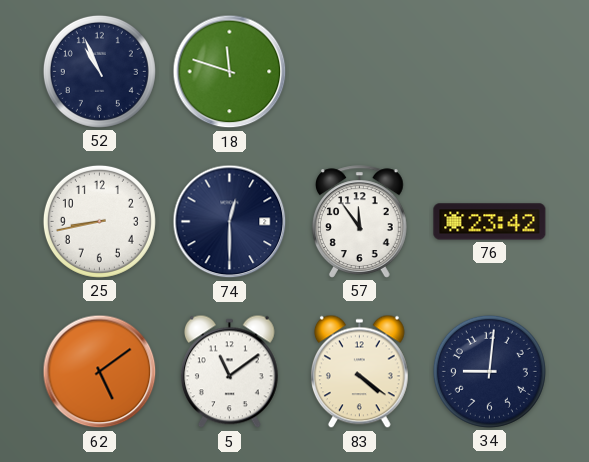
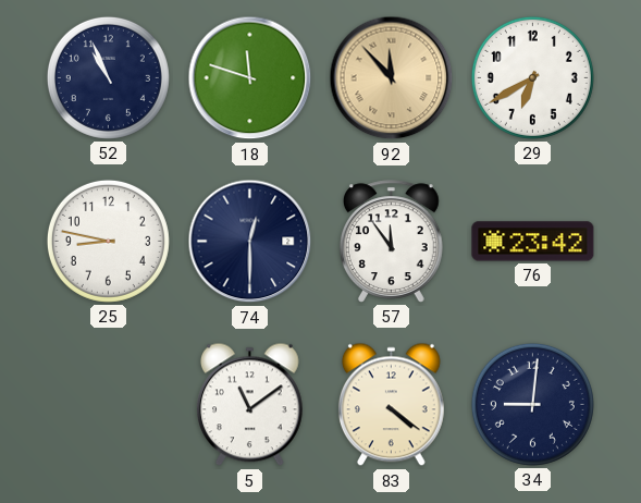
92: none -> 11:53 (392, 78)
29: none -> 6:40 (532, 77)
25: 8:43 -> 8:47 (108, 241)
62: 5:09 -> none (100, 372)
